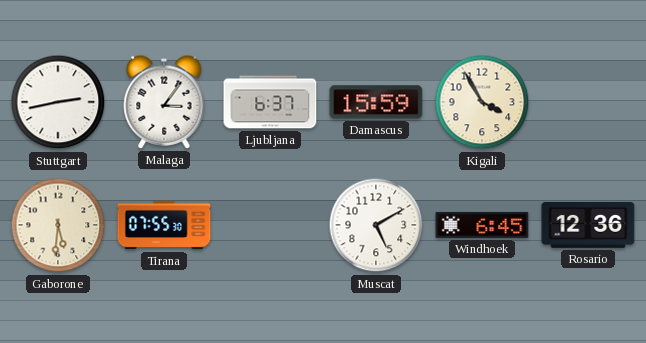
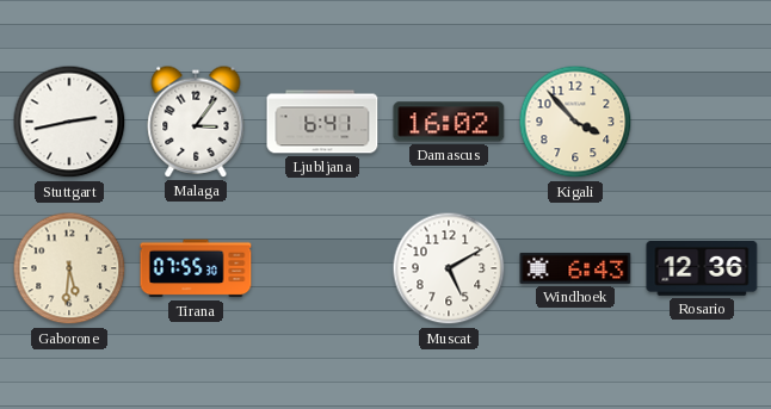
Ljubljana: 6:37 -> 6:41 (322, 122)
Damascus: 15:59 -> 16:02 (449, 122)
Kigali: 3:55 -> 3:53 (575, 122)
Windhoek: 6:45 -> 6:43 (575, 268)
